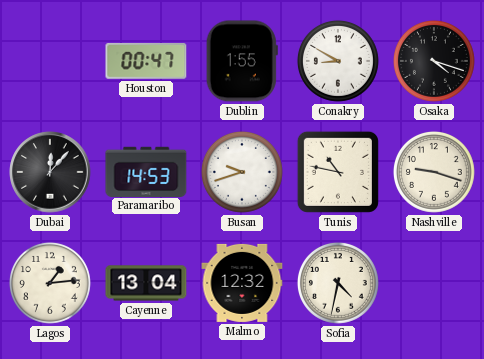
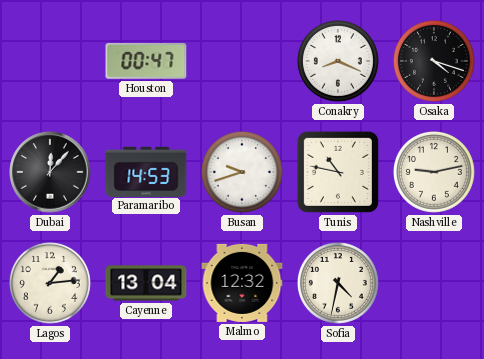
Dublin: 1:55 -> none (242, 61)
Conakry: 8:50 -> 8:19 (338, 61)
Nashville: 9:18 -> 9:13 (434, 172)
